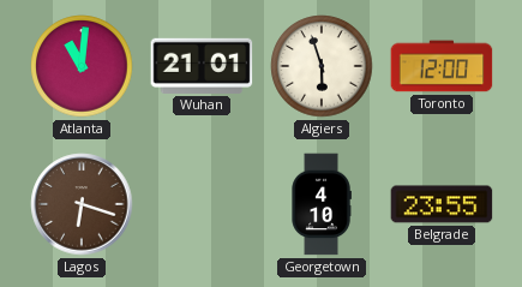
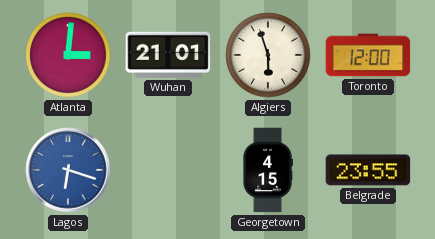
Atlanta: 11:01 -> 3:01 (68, 55)
Lagos dial: brown -> blue (68, 170)
Georgetown: 4:10 -> 4:15 (268, 170)
